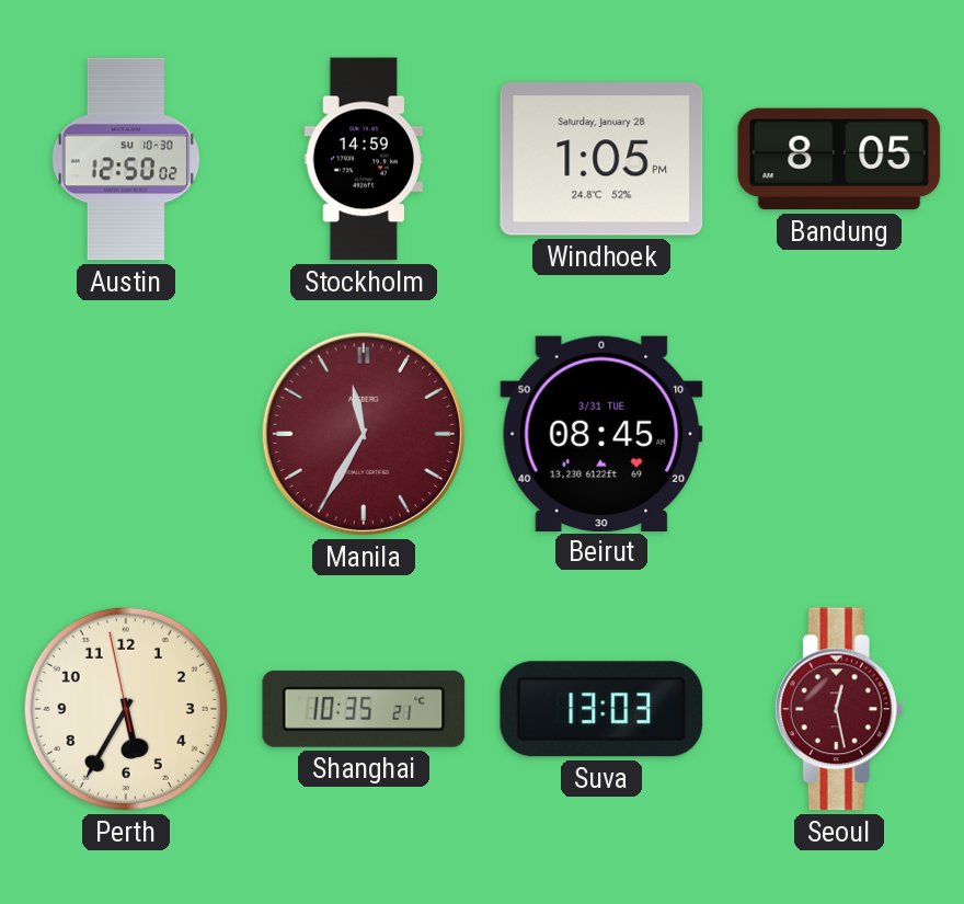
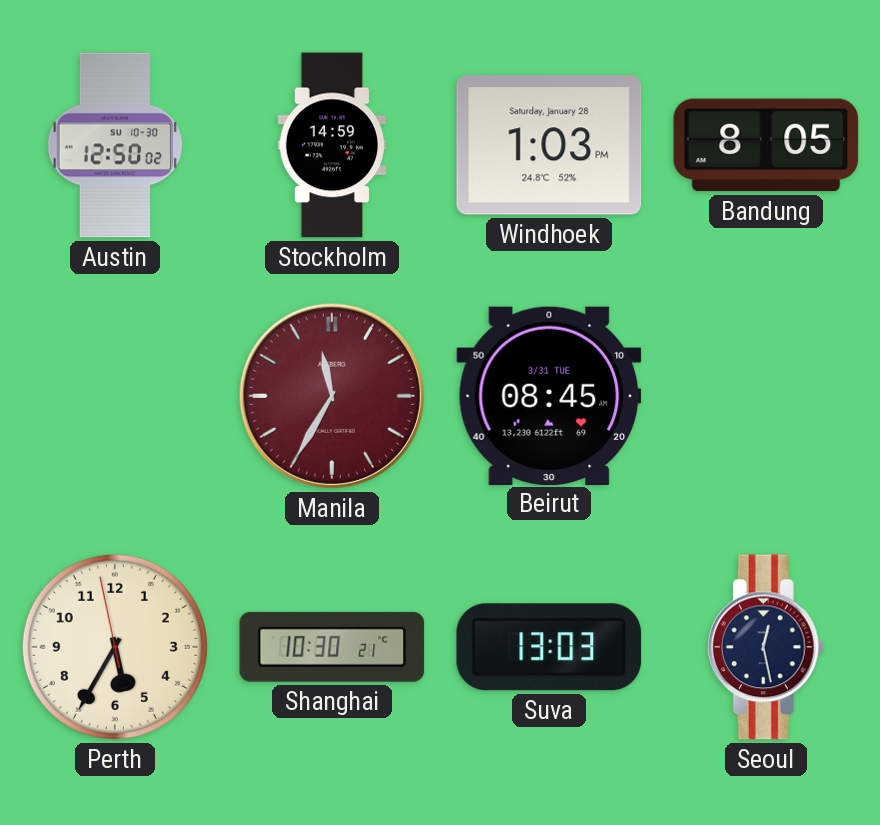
Windhoek: 1:05 -> 1:03 (549, 145)
Shanghai: 10:35 -> 10:30 (332, 647)
Seoul dial: burgundy -> navy (766, 647)
